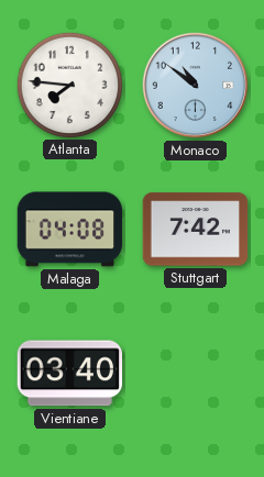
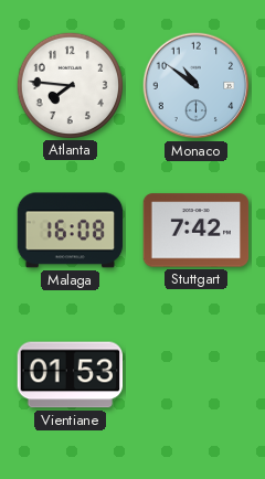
Malaga: 04:08 -> 16:08 (71, 231)
Vientiane: 03:40 -> 01:53 (70, 375)
